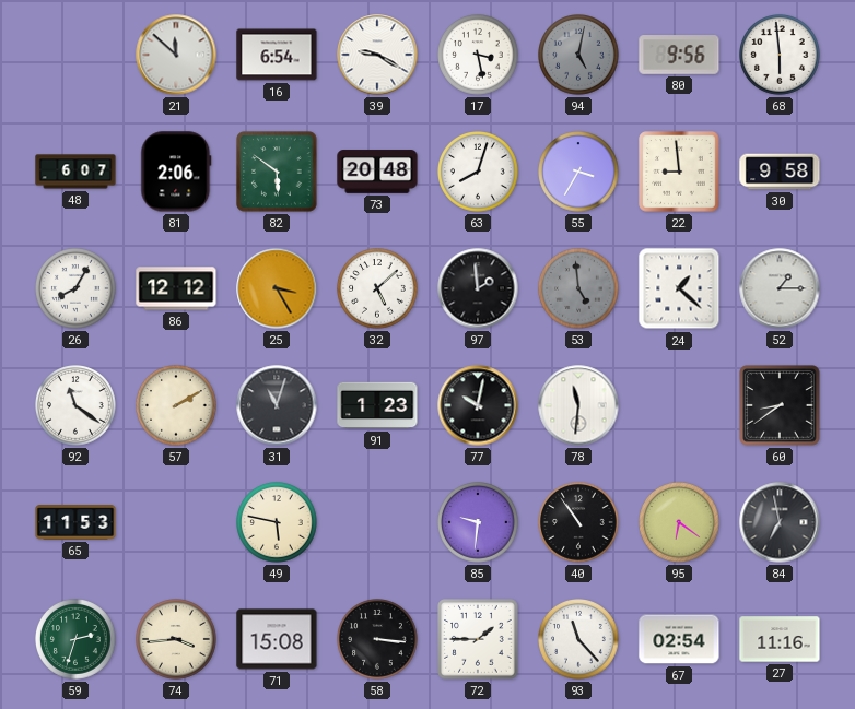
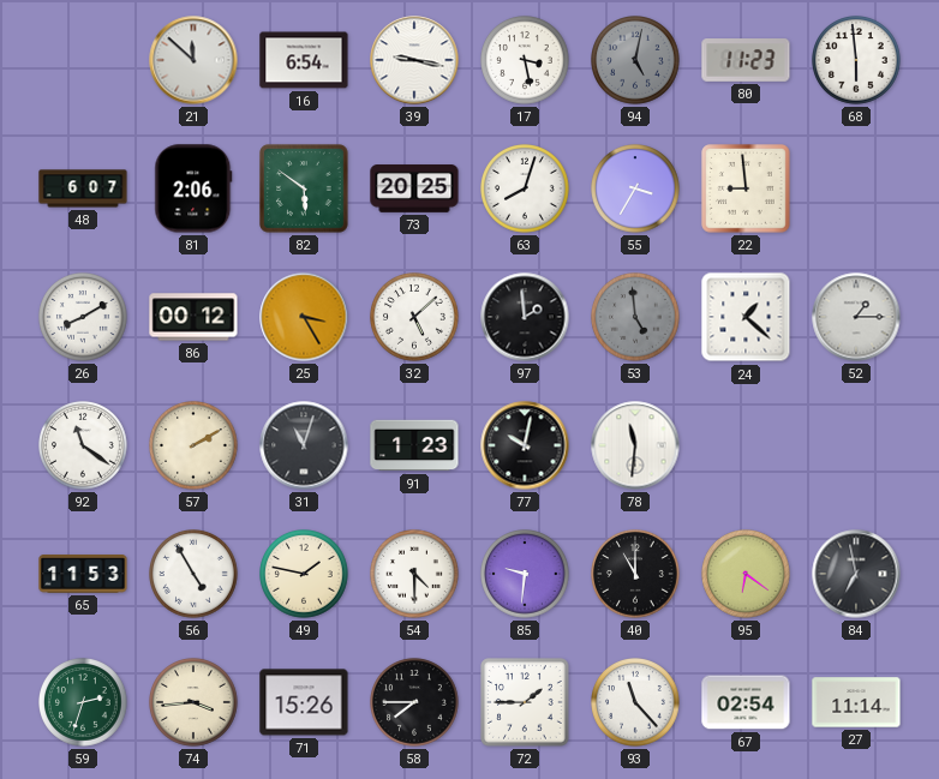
39: 9:20 -> 9:17 (414, 60)
80: 9:56 -> 11:23 (746, 60)
73: 20:48 -> 20:25 (414, 188)
30: 9:58 -> none (780, 172)
26: 8:05 -> 8:10 (84, 318)
86: 12:12 -> 00:12 (193, 317)
60: 8:39 -> none (780, 405)
56: none -> 4:55 (195, 575)
49: 5:47 -> 1:47 (305, 575)
54: none -> 4:30 (415, 575)
40: 10:54 -> 11:00 (636, 575)
71: 15:08 -> 15:26 (304, 702)
58: 3:16 -> 7:45 (415, 703)
27: 11:16 -> 11:14 (856, 702)
